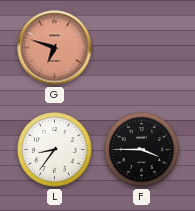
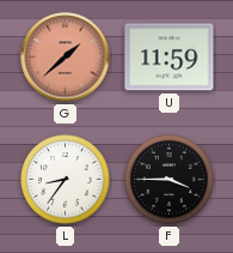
G: 6:48 -> 1:38 (66, 58)
U: none -> 11:59 (170, 58)
